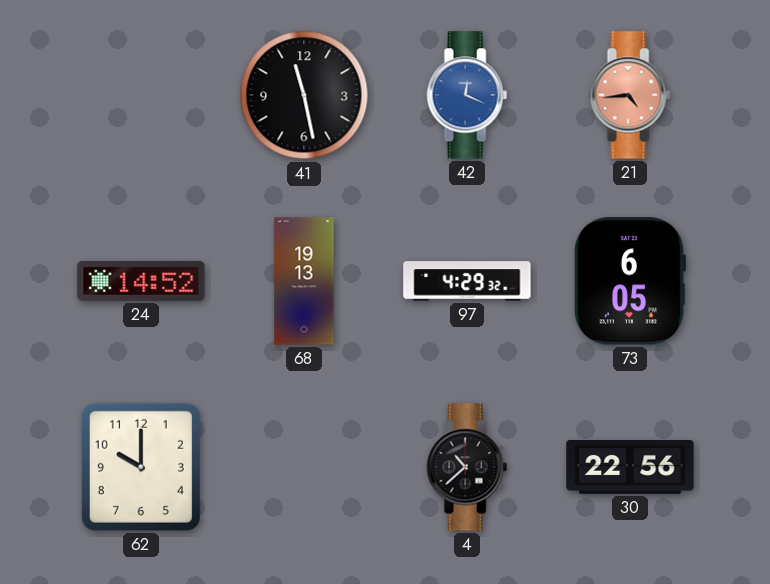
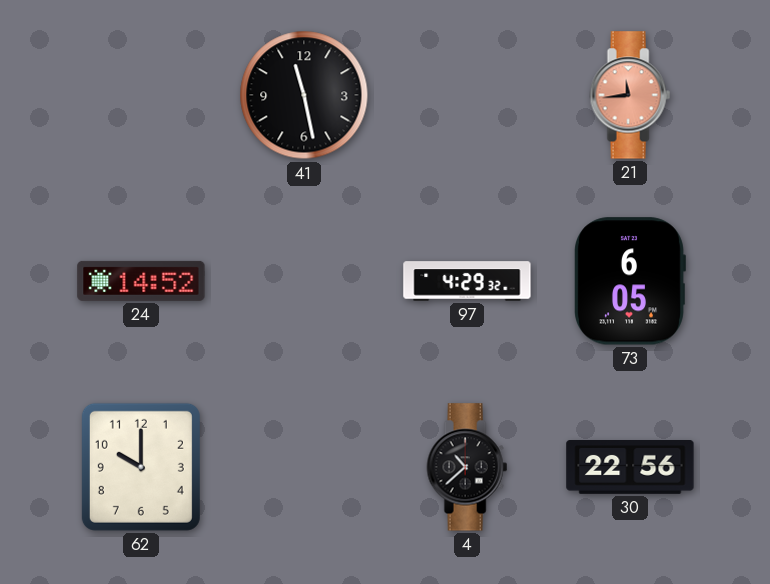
42: 12:19 -> none (467, 95)
21: 4:44 -> 11:44 (630, 95)
68: 19:13 -> none (304, 281)
